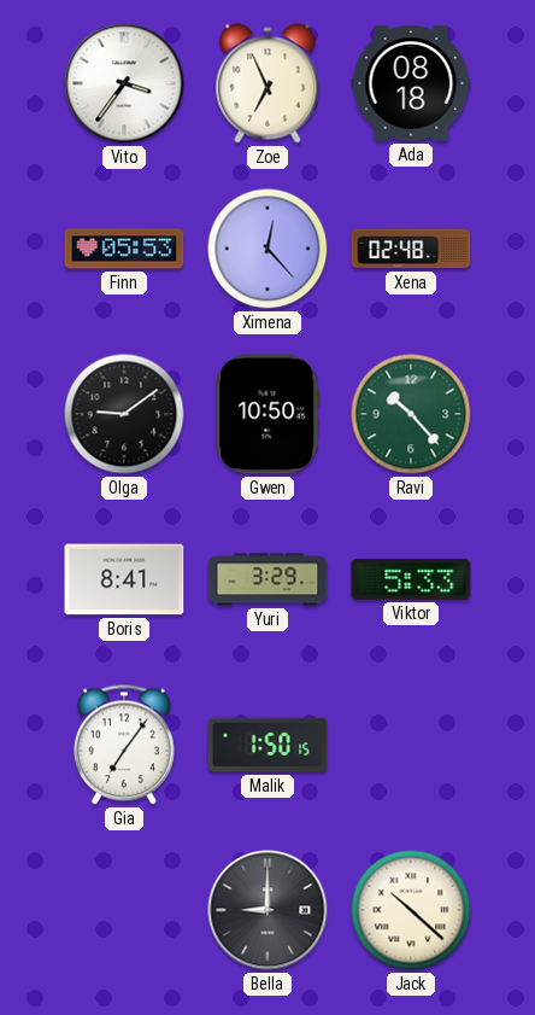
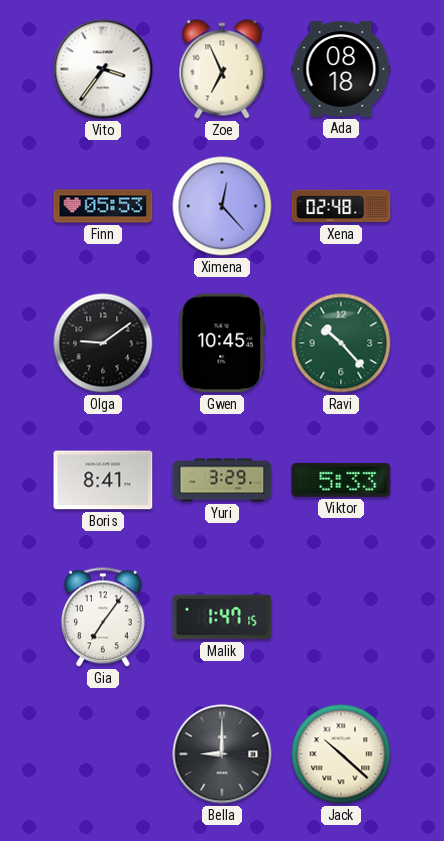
Gwen: 10:50 -> 10:45 (222, 343)
Malik: 1:50 -> 1:47 (222, 617)
